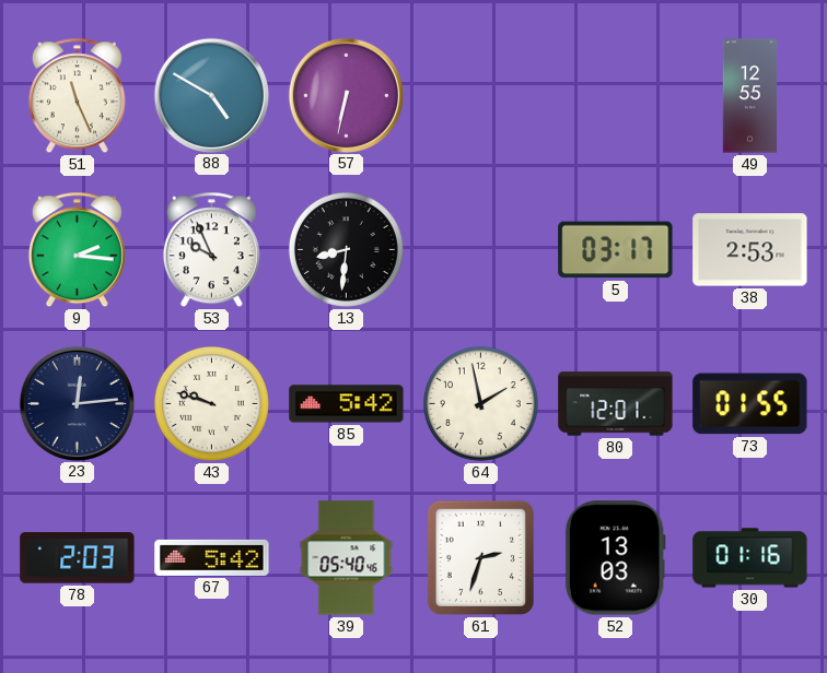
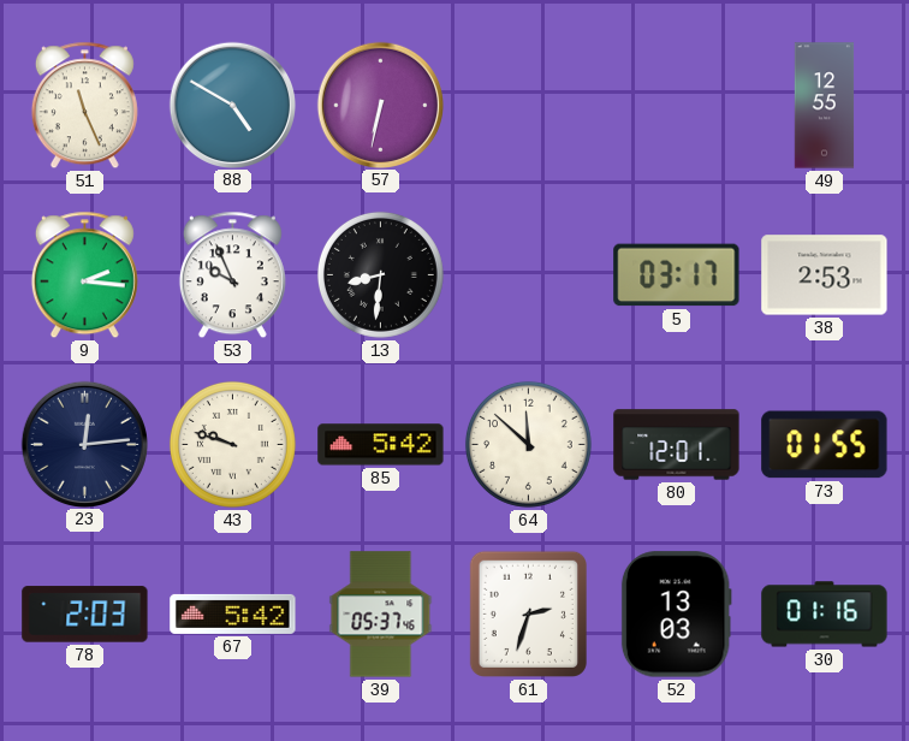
64: 1:58 -> 11:52 (528, 444)
39: 05:40 -> 05:37 (381, 615)
